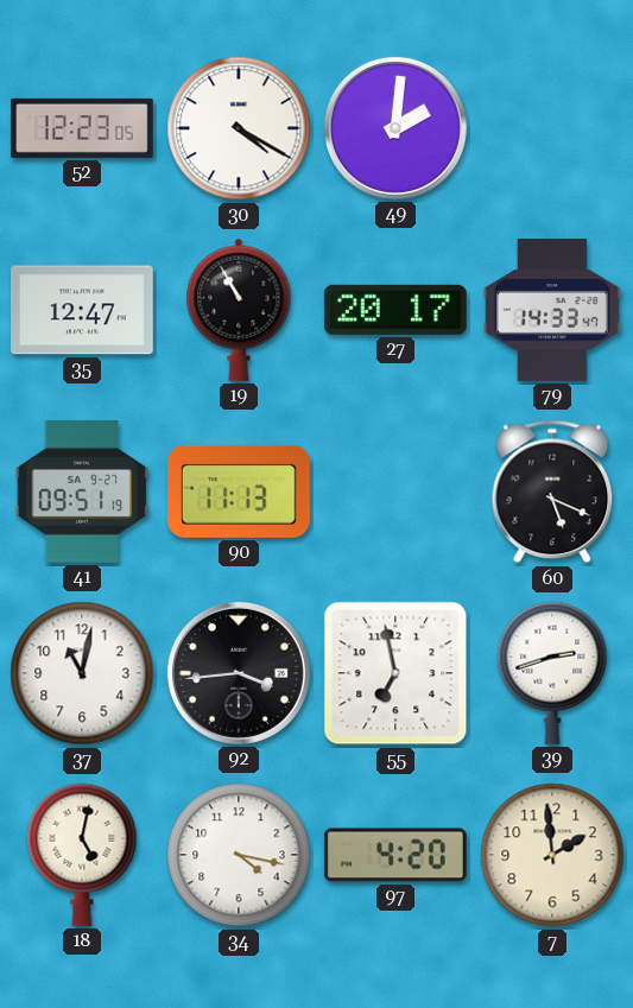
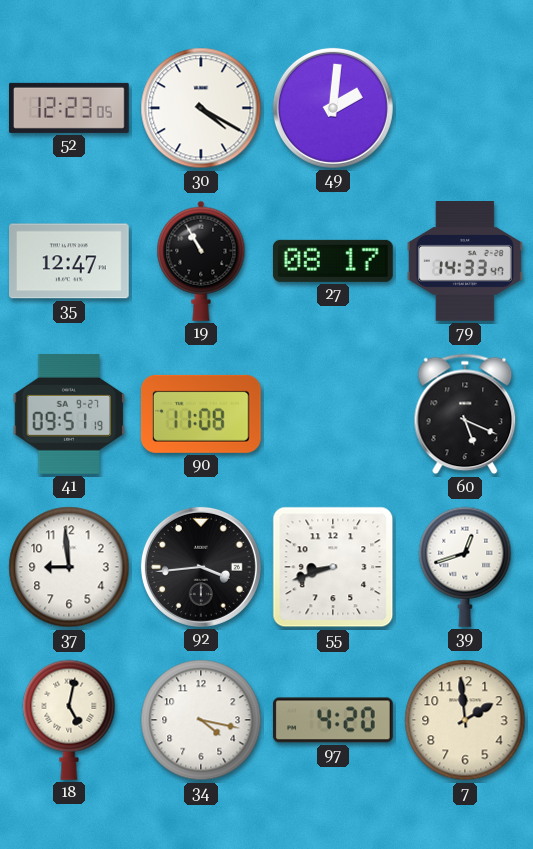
27: 20:17 -> 08:17 (333, 261)
90: 11:13 -> 11:08 (201, 414)
37: 11:02 -> 8:59 (69, 567)
55: 6:58 -> 8:42 (333, 567)
39: 2:42 -> 12:42 (465, 567)
